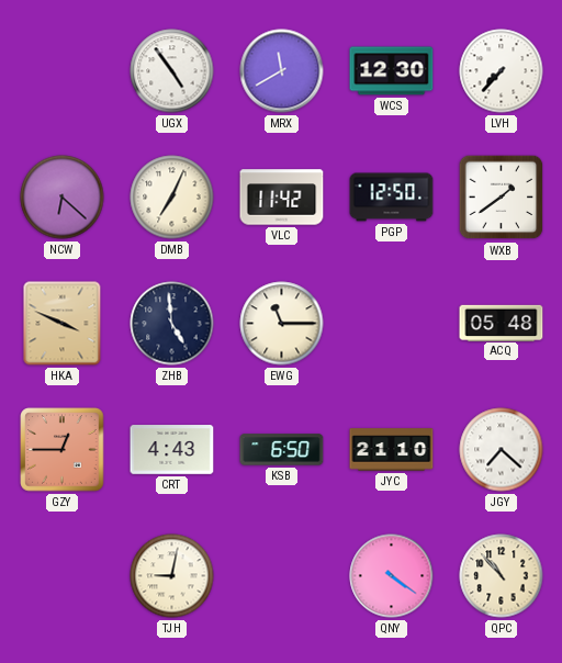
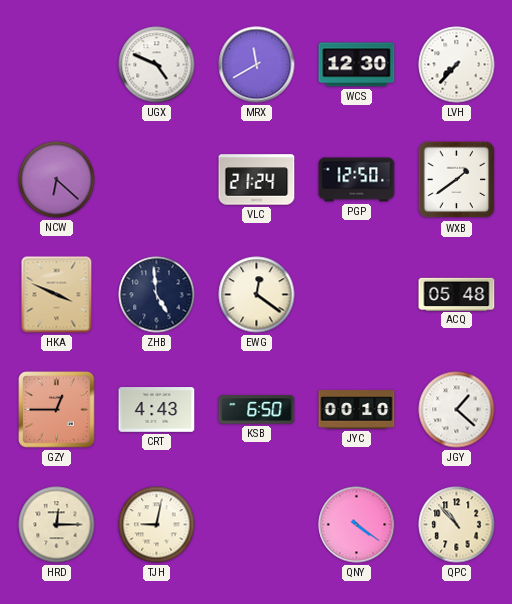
UGX: 4:54 -> 4:49 (157, 65)
DMB: 7:04 -> none (172, 198)
VLC: 11:42 -> 21:24 (257, 180)
EWG: 11:15 -> 12:21 (257, 295)
JYC: 21:10 -> 00:10 (357, 410)
JGY: 7:22 -> 1:22 (457, 410)
HRD: none -> 12:15 (57, 525)
